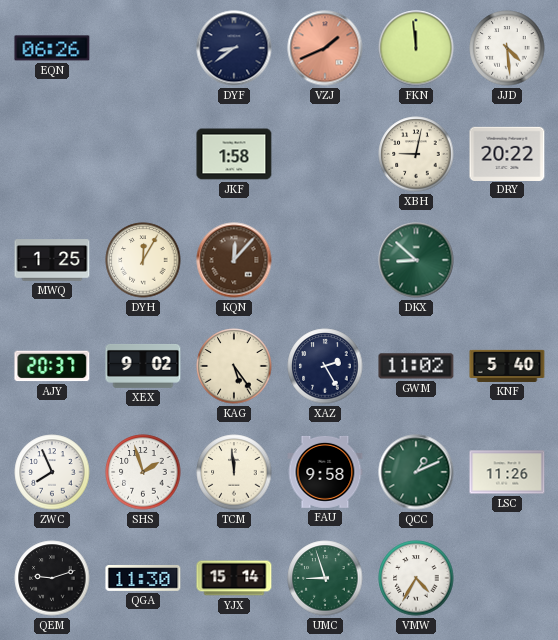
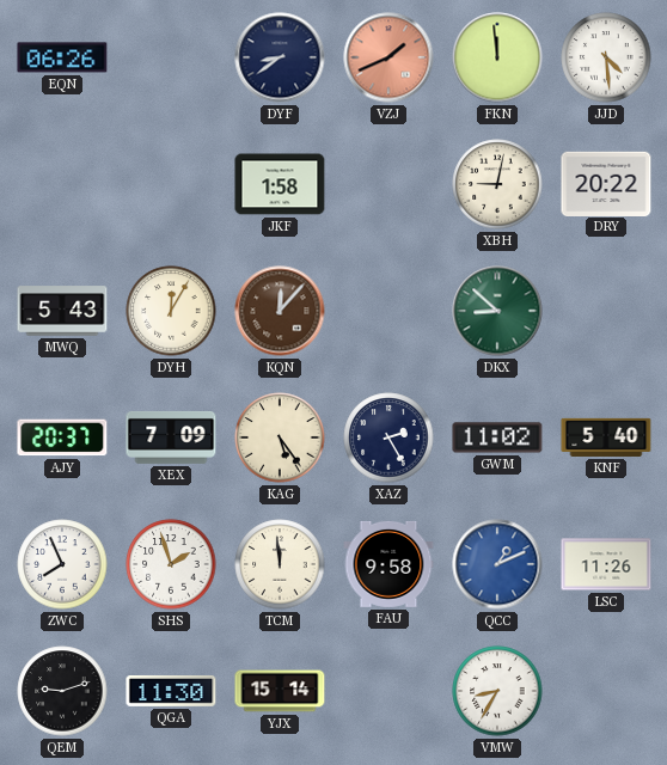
MWQ: 1:25 -> 5:43 (62, 311)
XEX: 9:02 -> 7:09 (171, 437)
QCC dial: green -> blue (497, 564)
UMC: 8:57 -> none (325, 578)
VMW: 4:35 -> 8:35 (497, 691)
